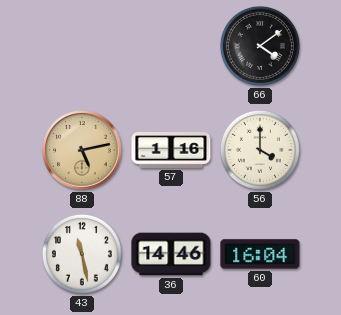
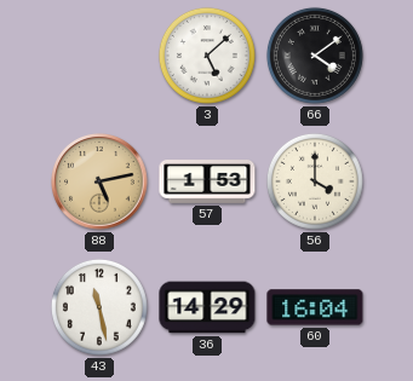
3: none -> 5:08 (207, 56)
57: 1:16 -> 1:53 (207, 183)
36: 14:46 -> 14:29 (207, 307)
